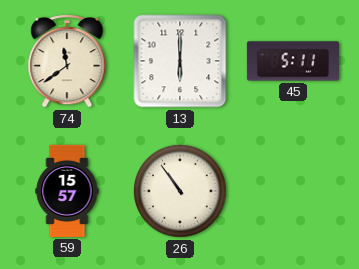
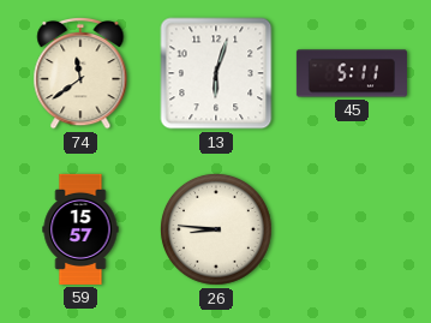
13: 6:00 -> 6:03 (216, 73)
26: 10:54 -> 8:46 (217, 231)
